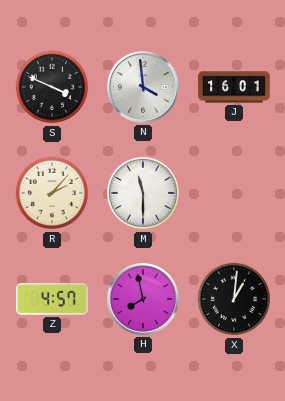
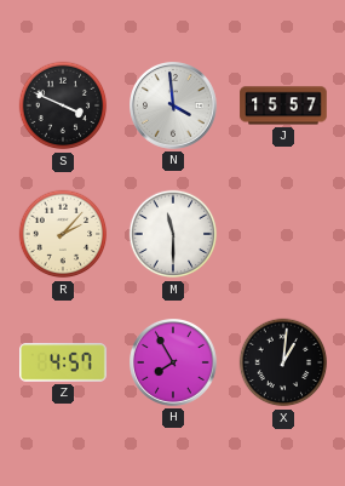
J: 16:01 -> 15:57 (283, 105)
H: 7:58 -> 7:55 (174, 364)
